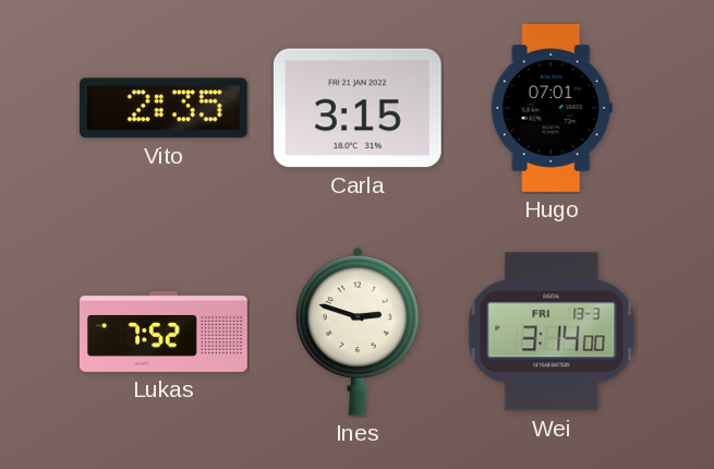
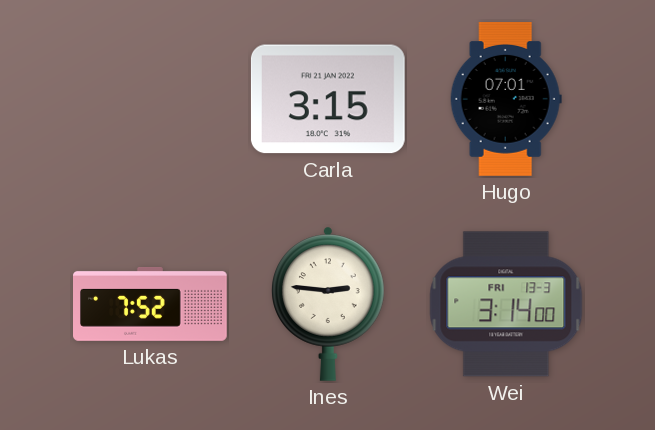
Vito: 2:35 -> none (164, 108)
Ines: 2:48 -> 2:46 (329, 304)
